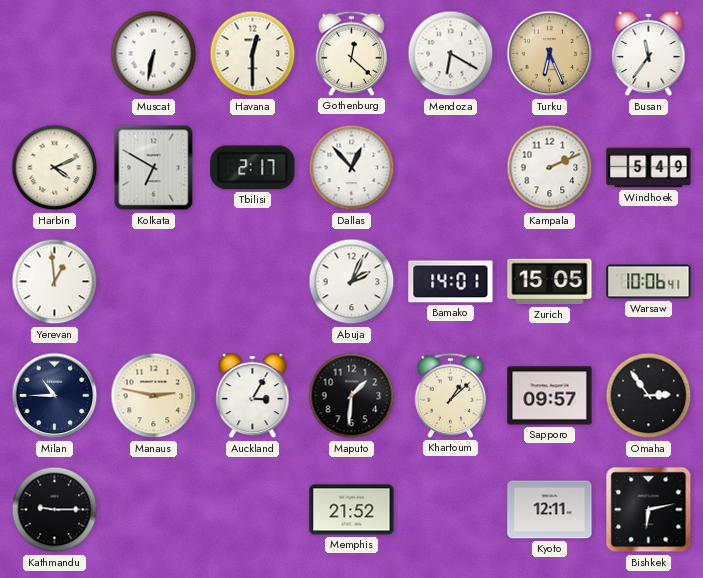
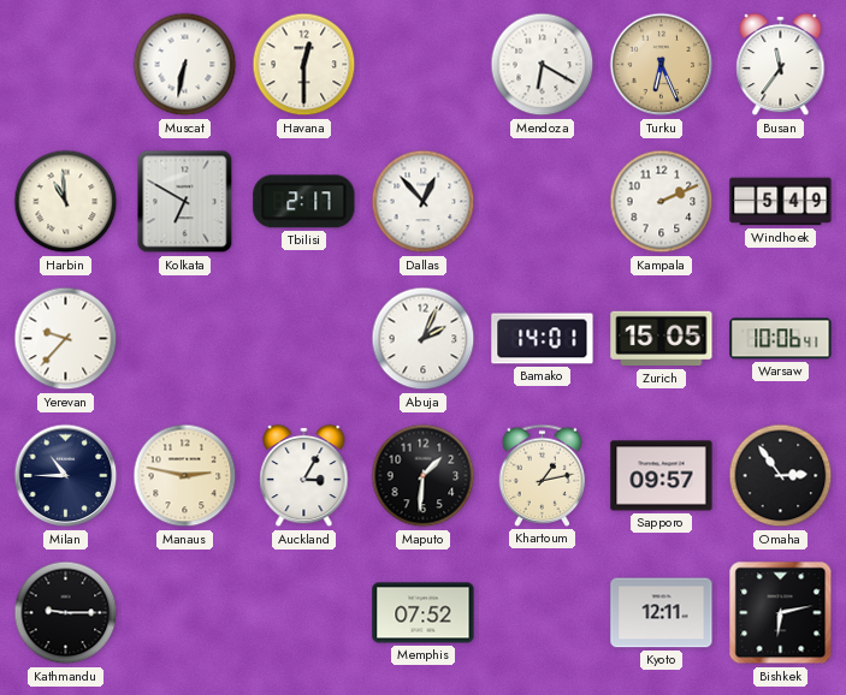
Gothenburg: 12:22 -> none (352, 53)
Harbin: 4:11 -> 10:59 (66, 202)
Yerevan: 12:59 -> 9:37 (66, 339)
Khartoum: 1:08 -> 1:13 (543, 475)
Memphis: 21:52 -> 07:52 (424, 613)
